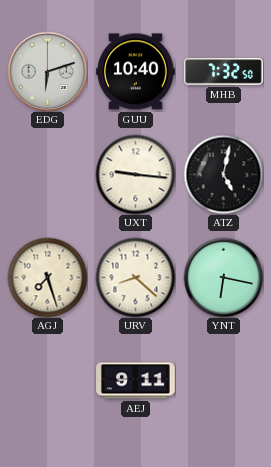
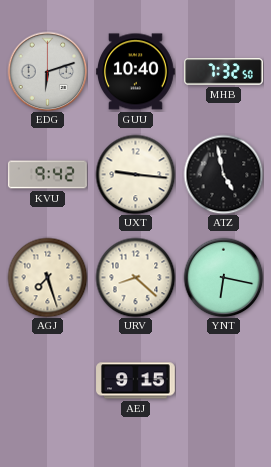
KVU: none -> 9:42 (48, 175)
ATZ: 5:02 -> 4:58 (223, 174)
AEJ: 9:11 -> 9:15 (136, 381)
